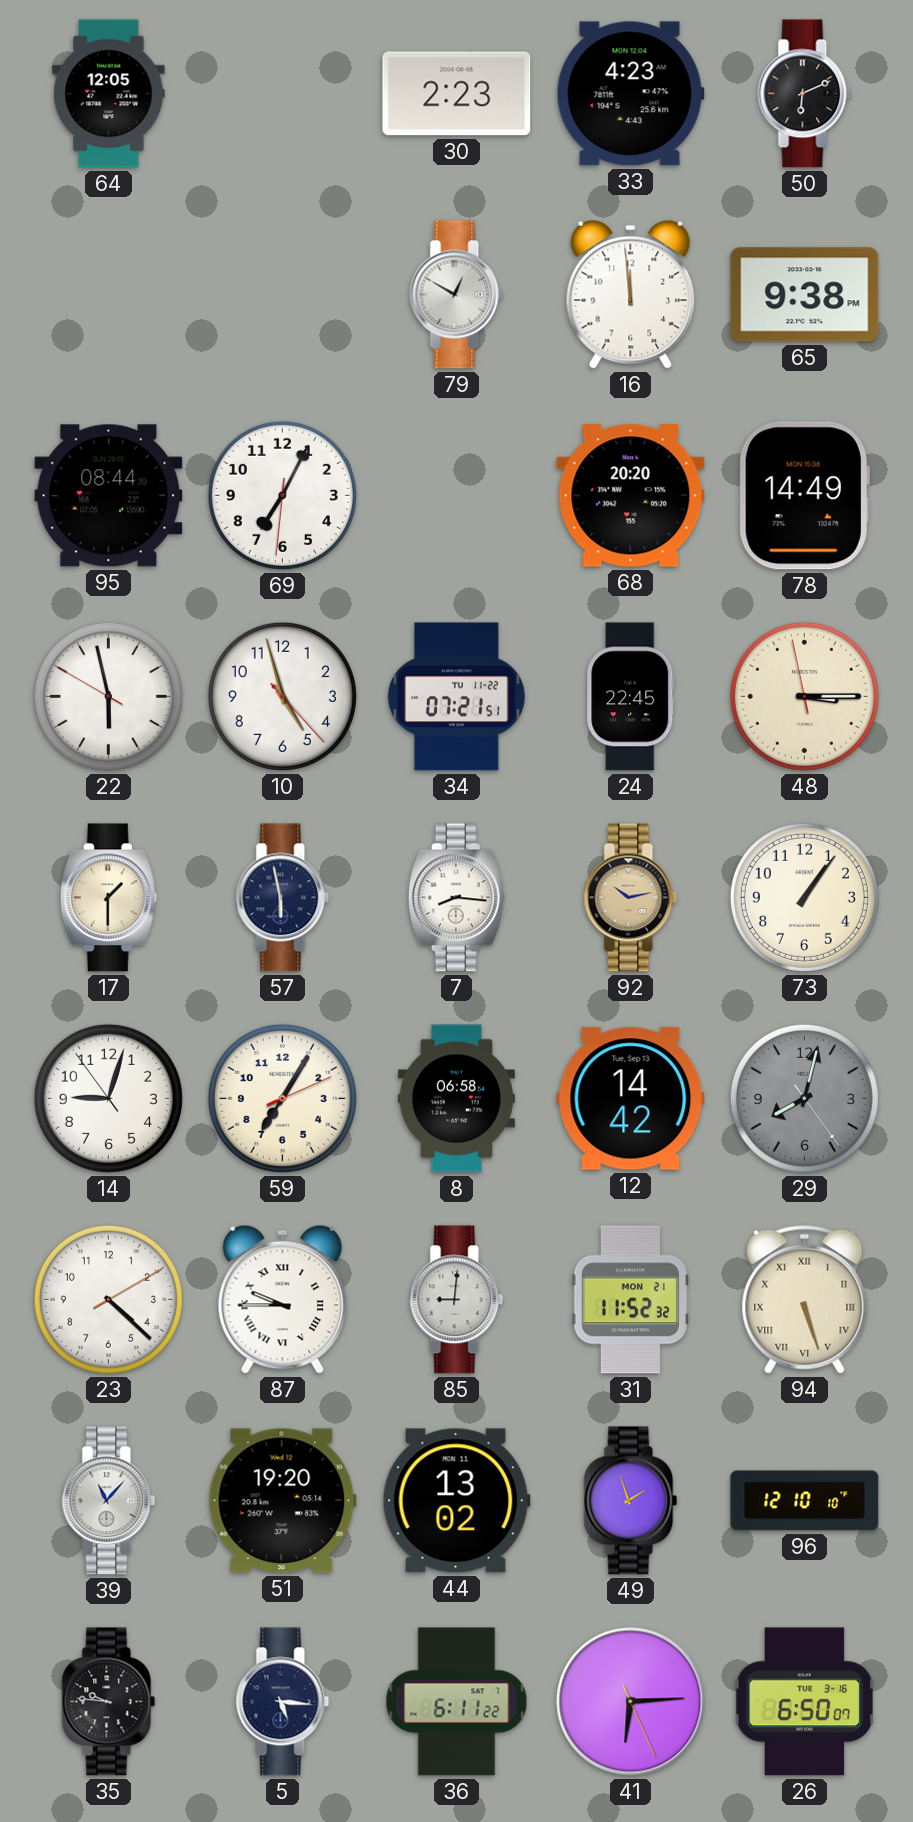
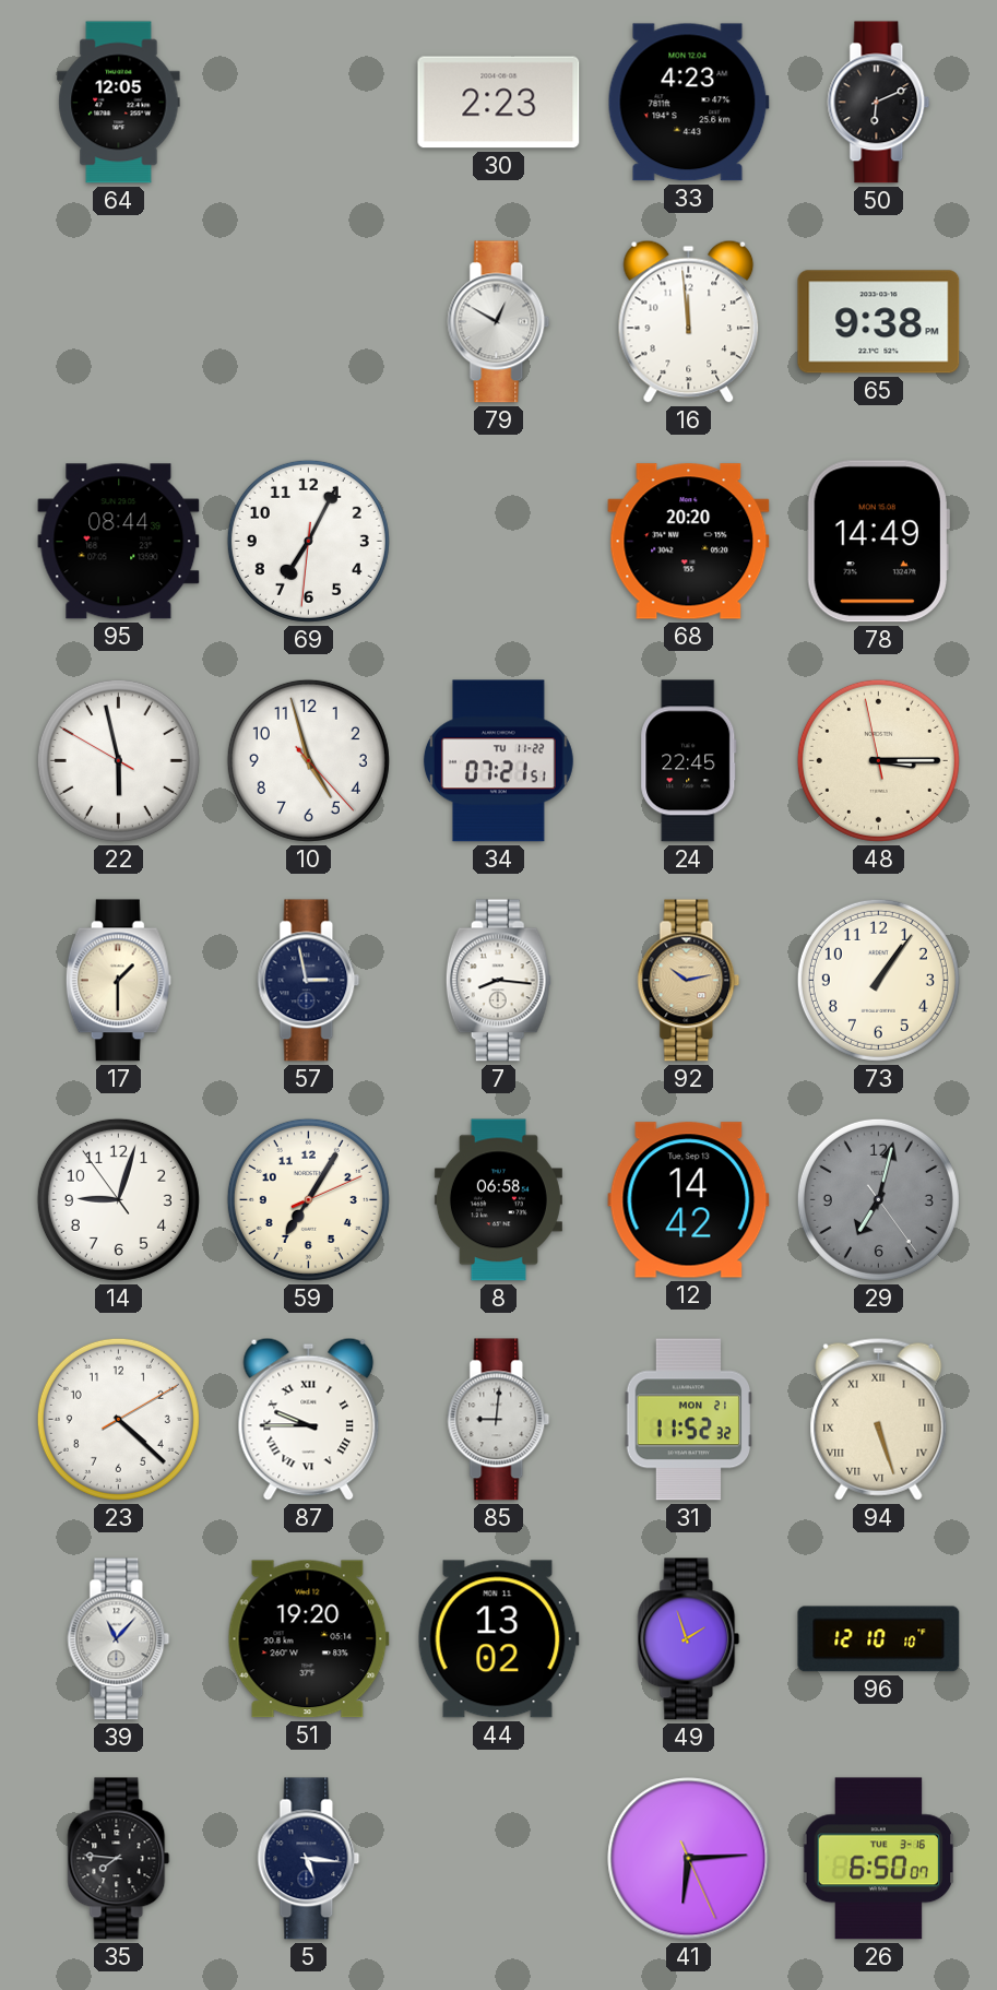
57: 5:58 -> 2:58 (309, 981)
29: 8:02 -> 7:02 (878, 1199)
35: 9:46 -> 7:46 (119, 1859)
36: 6:11 -> none (457, 1702)
